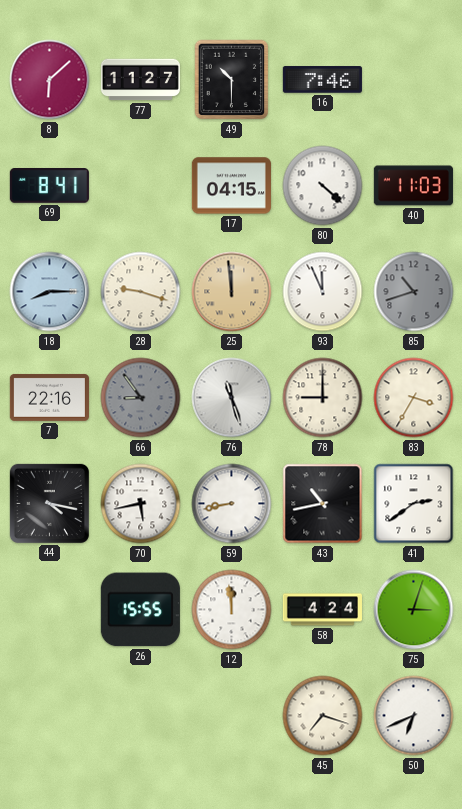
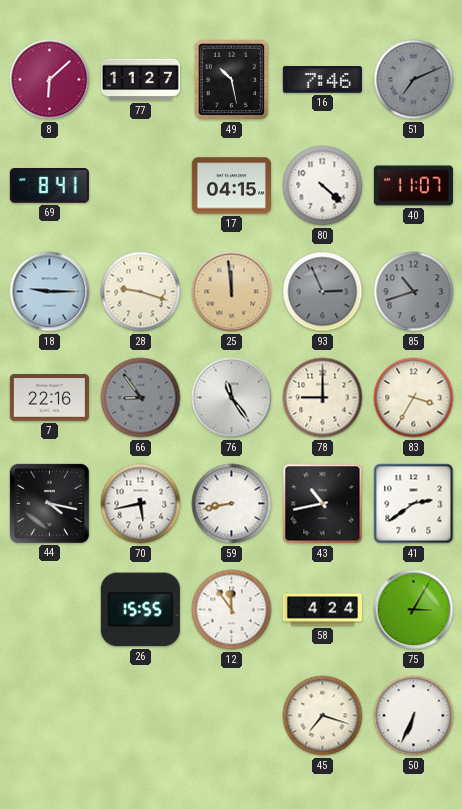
49: 10:30 -> 10:28 (232, 80)
51: none -> 7:11 (414, 80)
40: 11:03 -> 11:07 (413, 186)
18: 8:15 -> 9:15 (50, 292)
93: 11:56 -> 2:56 (323, 292)
93 dial: white -> grey (323, 292)
76: 11:27 -> 11:24 (232, 398)
12: 11:59 -> 11:54 (232, 610)
75: 3:03 -> 3:05 (414, 610)
50: 6:41 -> 6:34 (414, 716)
